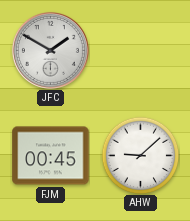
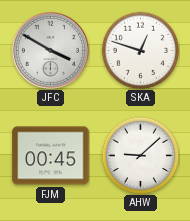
JFC: 1:50 -> 3:50 (50, 50)
SKA: none -> 12:48 (140, 50)
